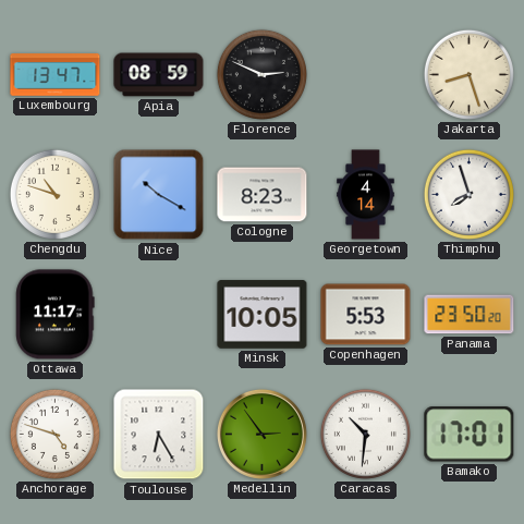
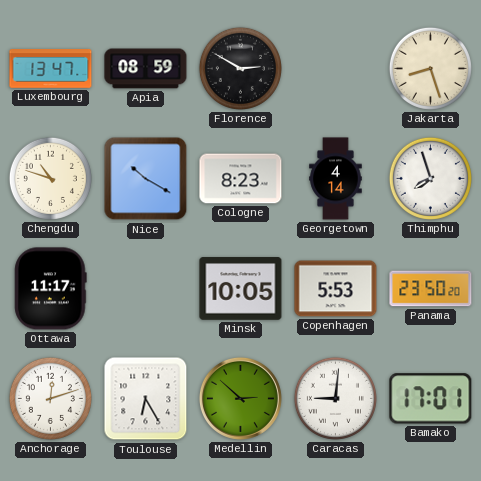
Florence: 2:49 -> 2:50 (240, 68)
Anchorage: 4:48 -> 12:12 (50, 398)
Medellin: 2:54 -> 2:52 (240, 398)
Caracas: 10:31 -> 9:01 (335, 398)
